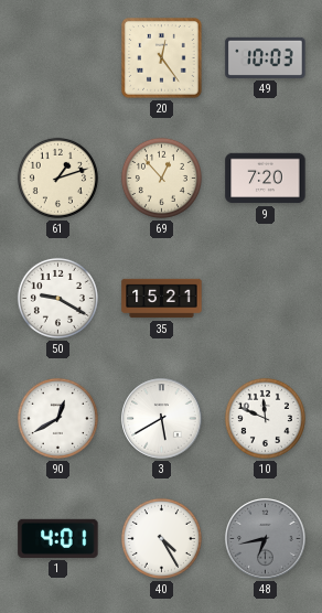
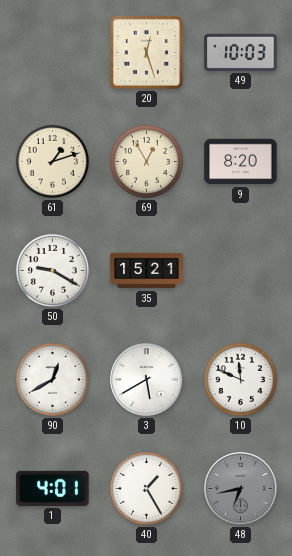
20: 12:24 -> 12:27 (147, 53)
69: 12:53 -> 12:55 (146, 161)
9: 7:20 -> 8:20 (241, 162)
40: 4:25 -> 1:25 (146, 488)
